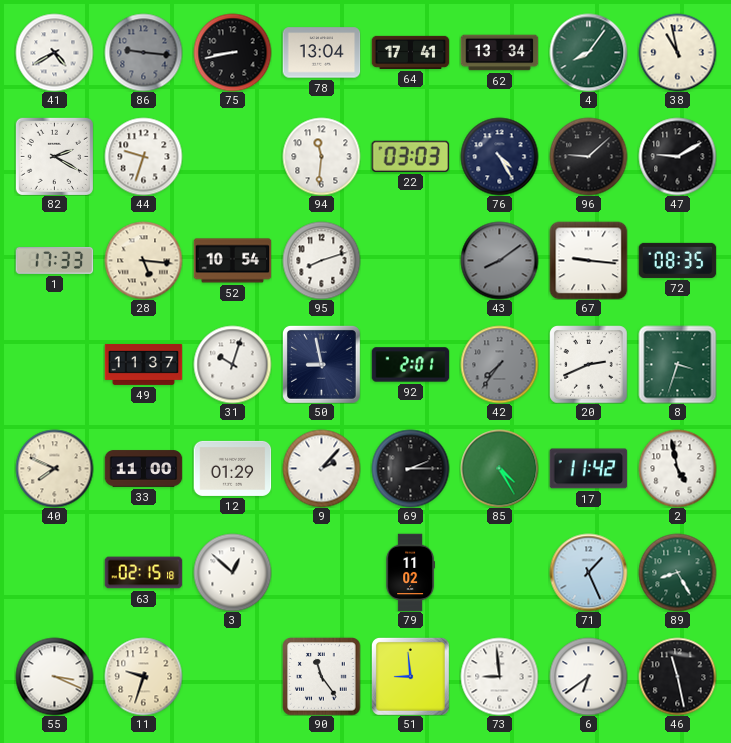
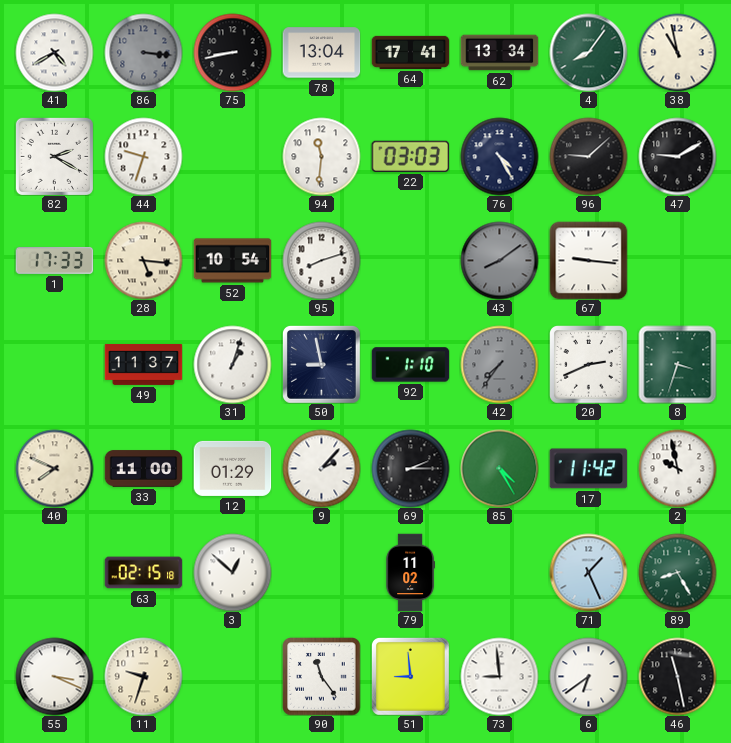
86: 9:16 -> 3:16 (143, 52)
72: 08:35 -> none (677, 260)
31: 10:03 -> 1:03 (232, 364)
92: 2:01 -> 1:10 (410, 365)
2: 4:58 -> 9:58 (677, 468)
